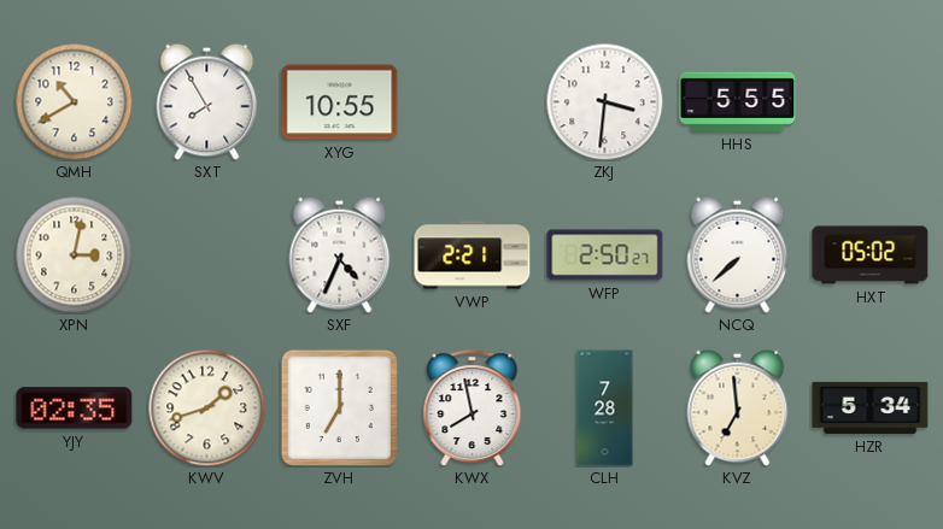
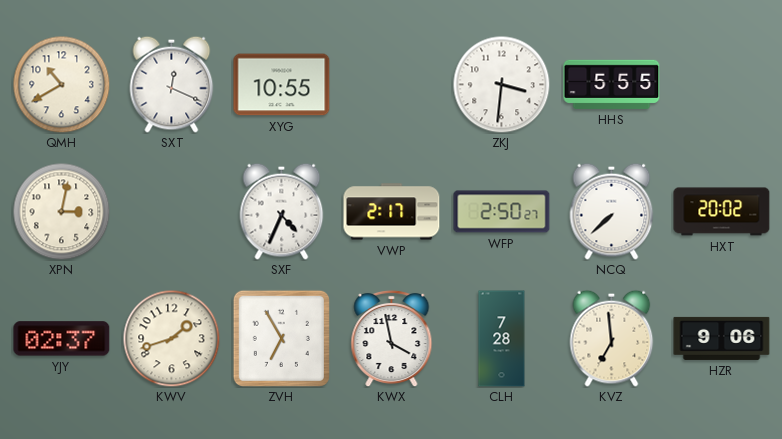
SXT: 7:55 -> 12:19 (172, 84)
VWP: 2:21 -> 2:17 (392, 212)
HXT: 05:02 -> 20:02 (722, 212)
YJY: 02:35 -> 02:37 (62, 339)
ZVH: 7:00 -> 6:55 (281, 338)
KWX: 7:58 -> 3:58 (392, 338)
HZR: 5:34 -> 9:06 (722, 338)
